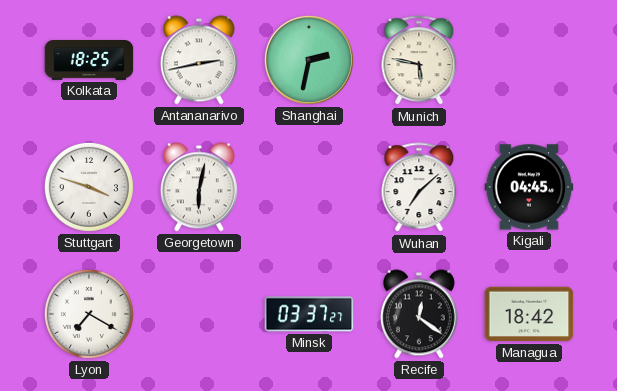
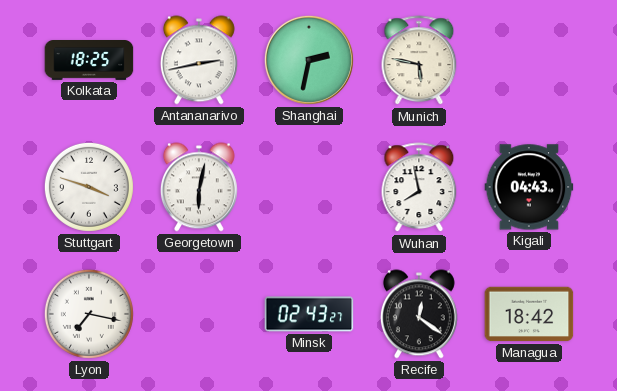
Wuhan: 7:08 -> 7:58 (419, 188)
Kigali: 04:45 -> 04:43 (529, 187)
Lyon: 7:20 -> 7:17 (89, 314)
Minsk: 03:37 -> 02:43 (309, 314)
